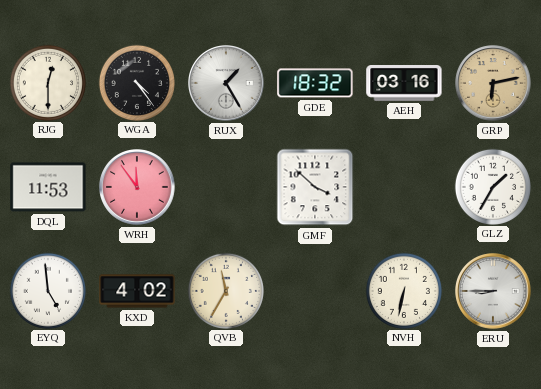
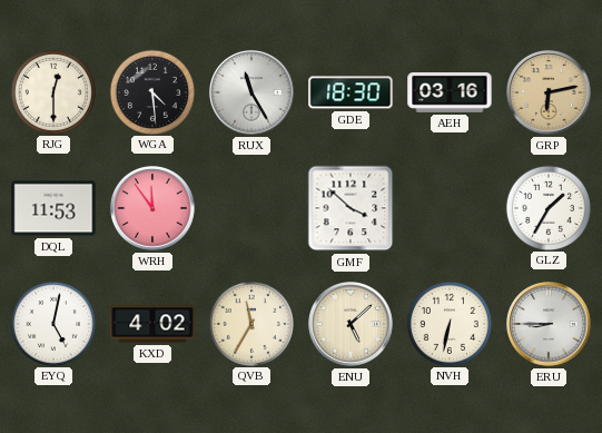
WGA: 4:24 -> 4:29 (151, 91)
RUX: 1:25 -> 11:25 (253, 94)
GDE: 18:32 -> 18:30 (351, 92)
EYQ: 4:59 -> 5:02 (52, 323)
ENU: none -> 5:08 (352, 325)
